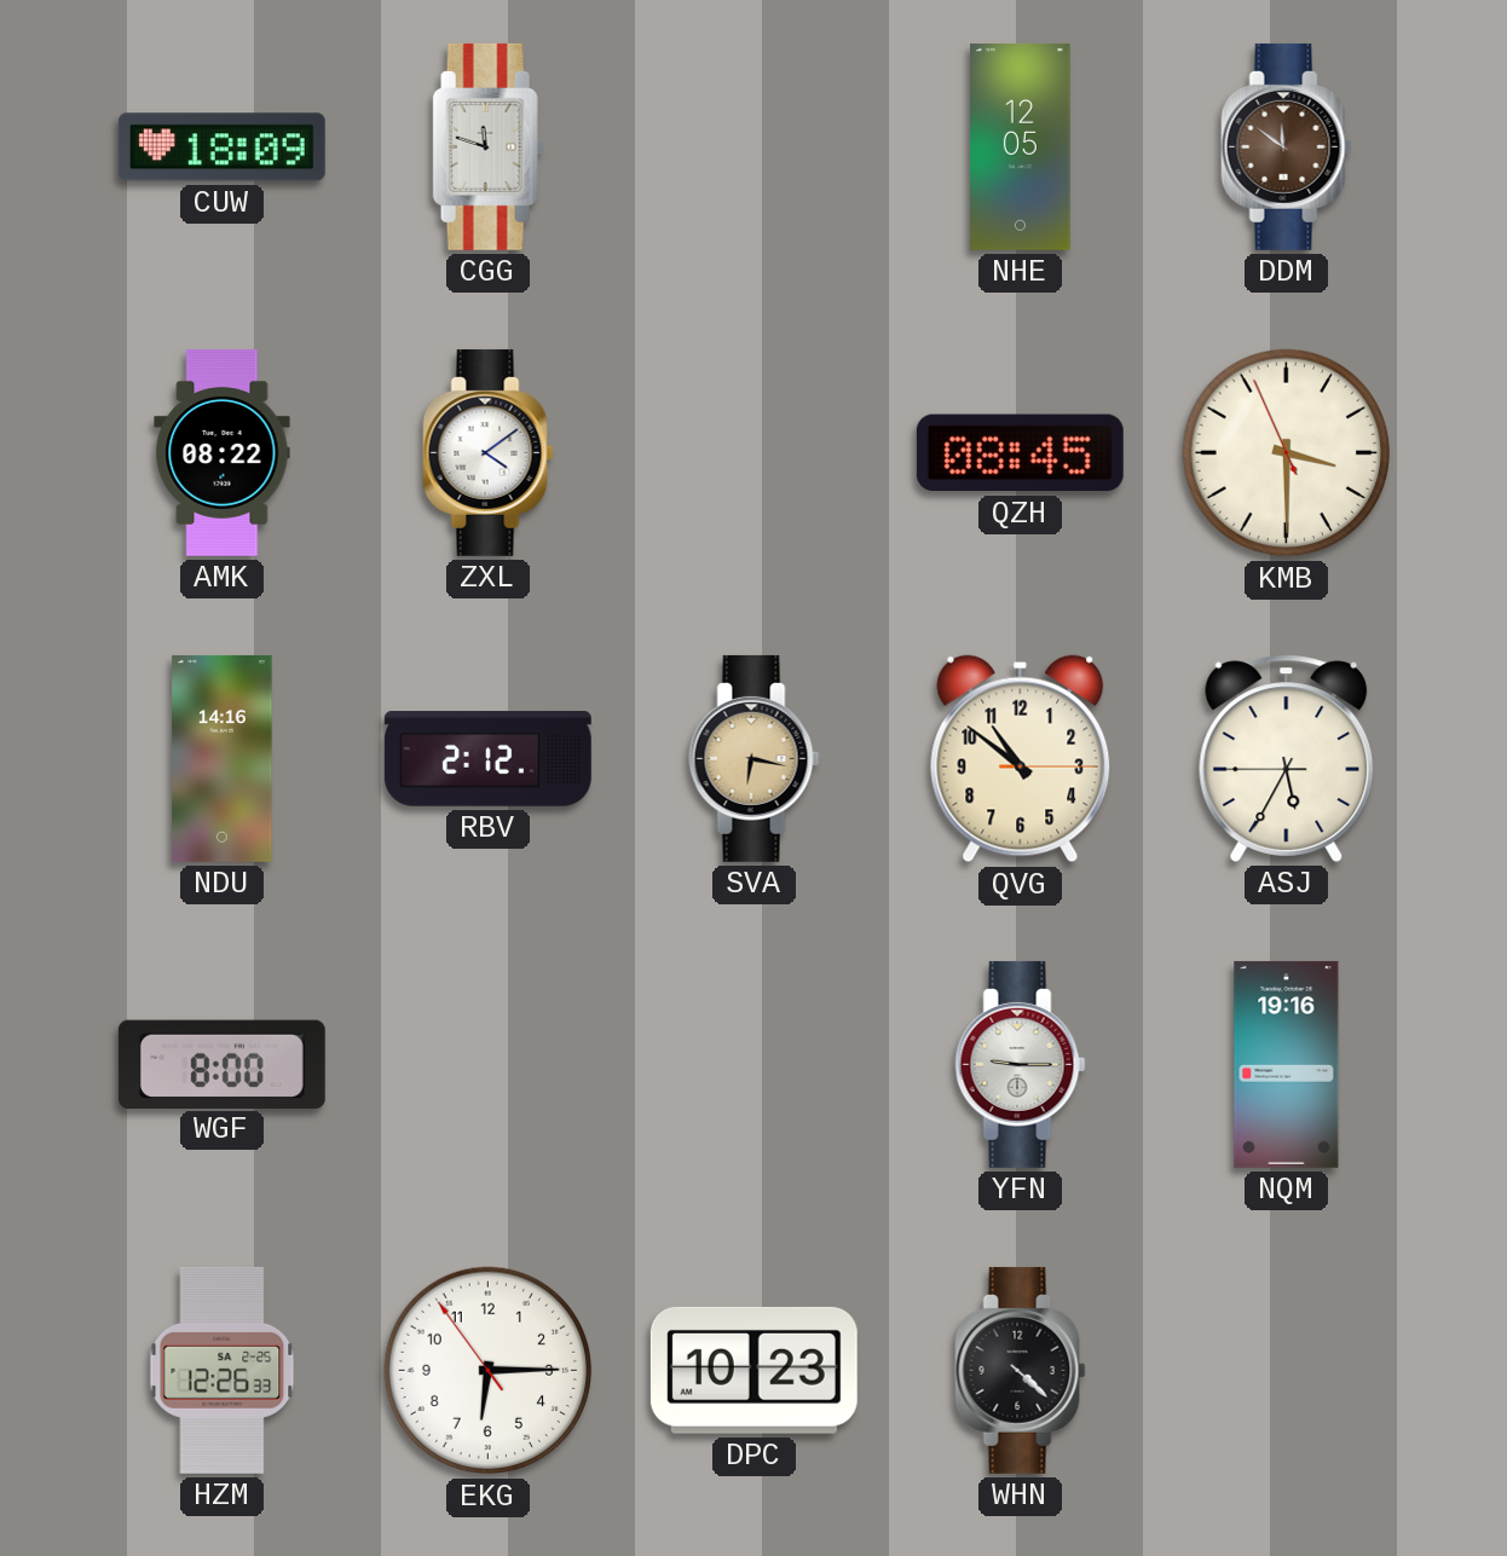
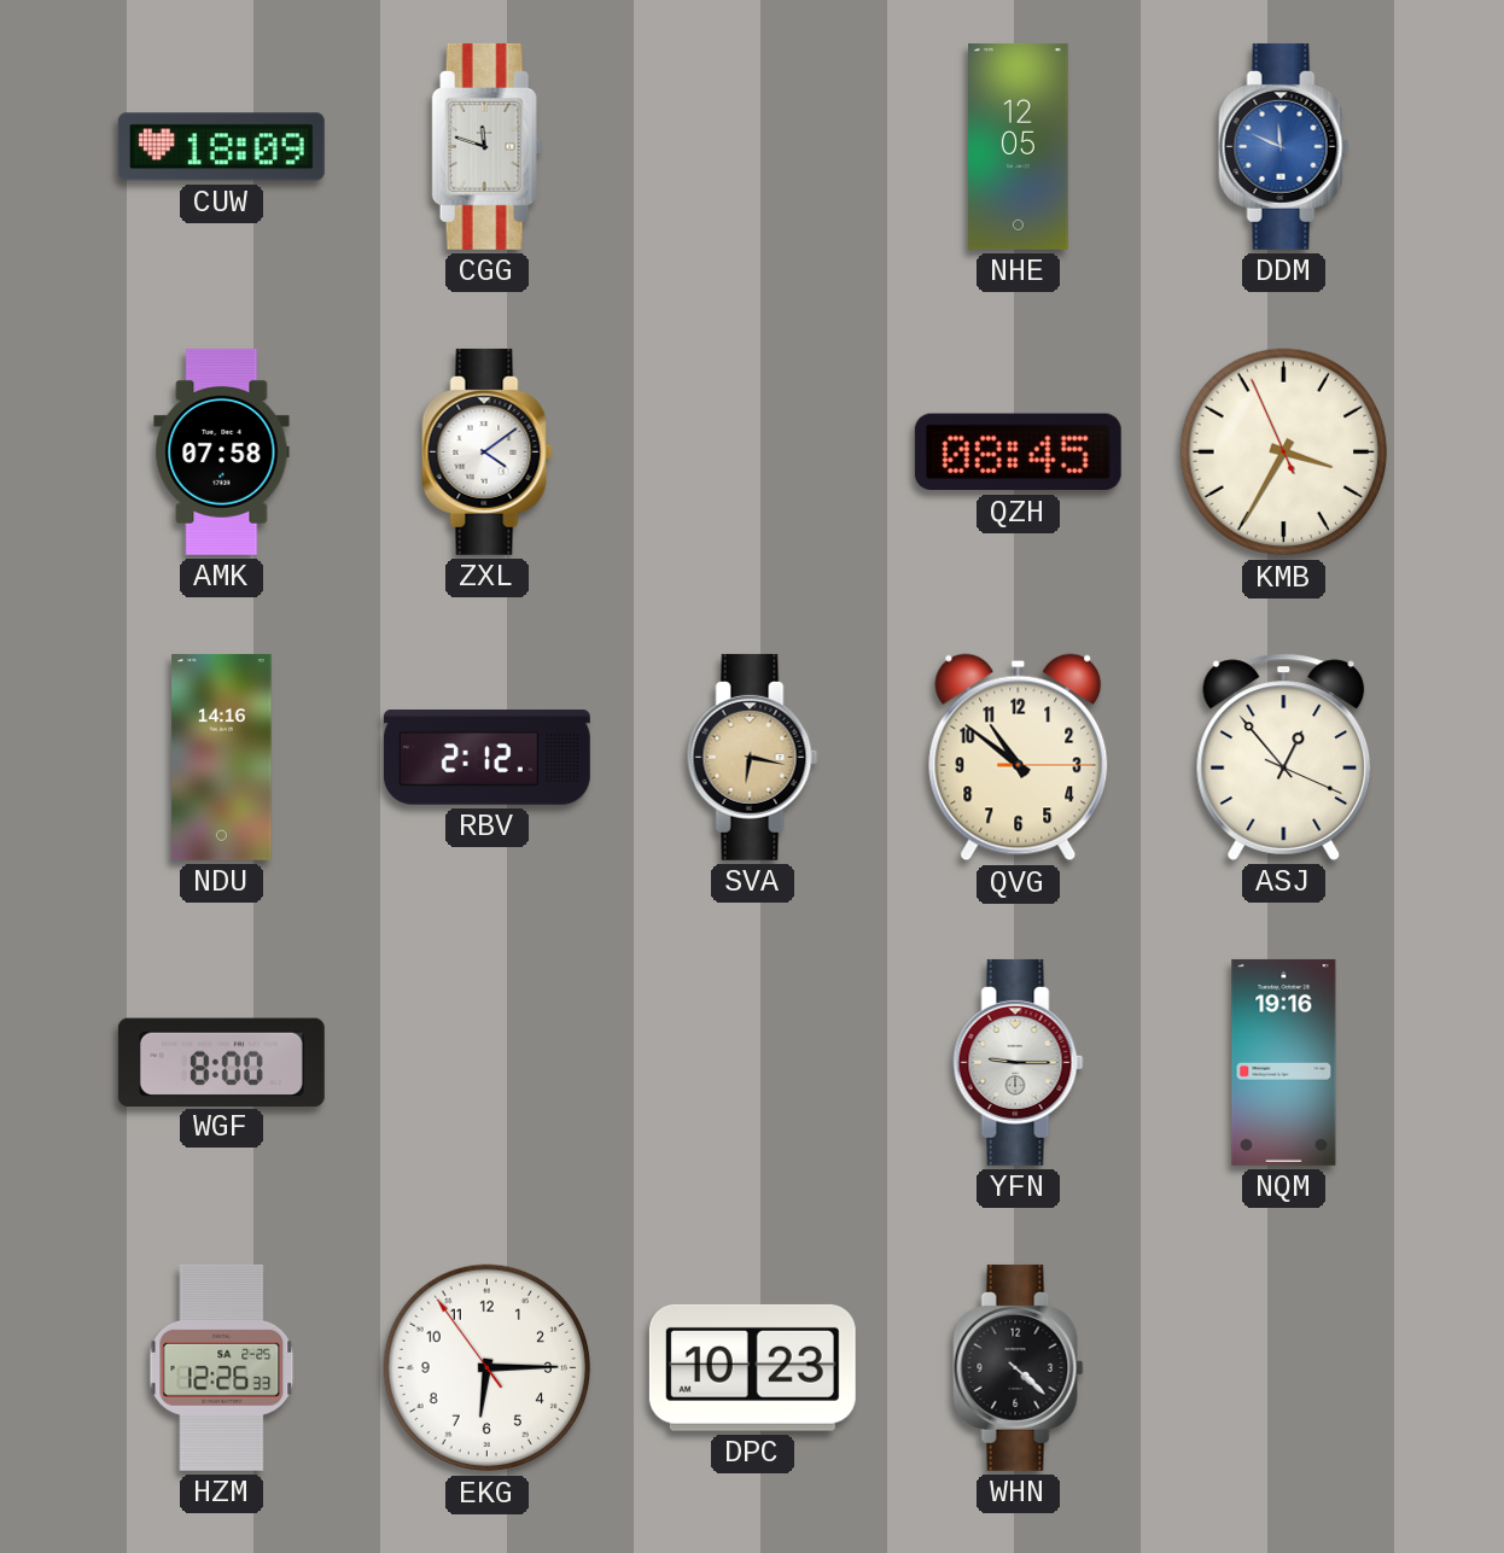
DDM: 11:51 -> 11:49 (1284, 146)
DDM dial: brown -> blue (1284, 146)
AMK: 08:22 -> 07:58 (222, 451)
KMB: 3:29 -> 3:34 (1284, 453)
ASJ: 5:34 -> 12:53 (1284, 757)
